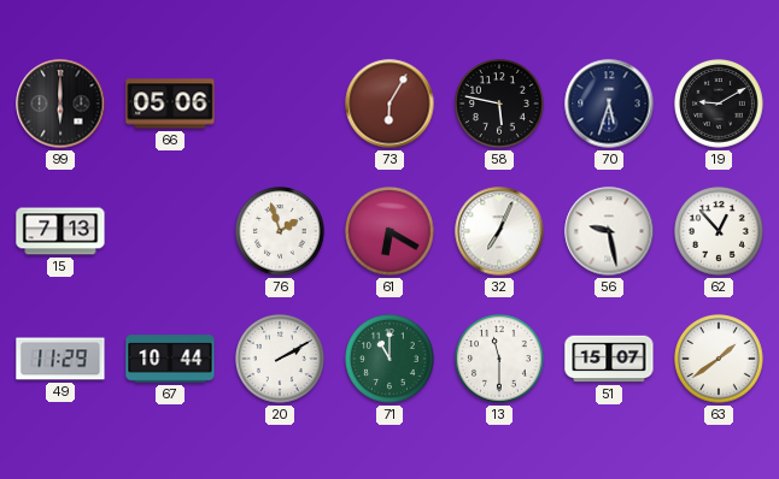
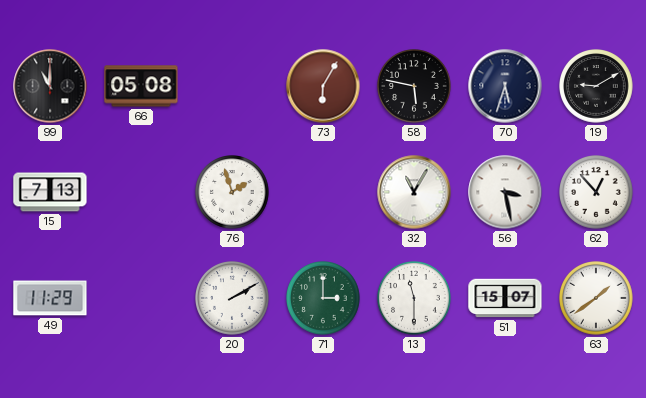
99: 6:00 -> 11:00 (50, 86)
66: 05:06 -> 05:08 (141, 86)
61: 6:20 -> none (391, 232)
32: 7:04 -> 11:05 (414, 192)
56: 9:28 -> 3:28 (505, 192)
67: 10:44 -> none (170, 359)
71: 11:00 -> 3:00 (324, 299)
